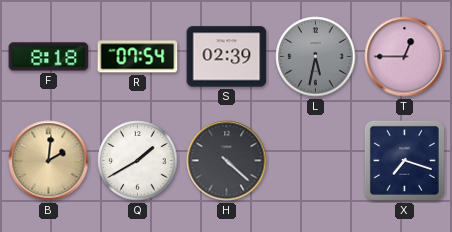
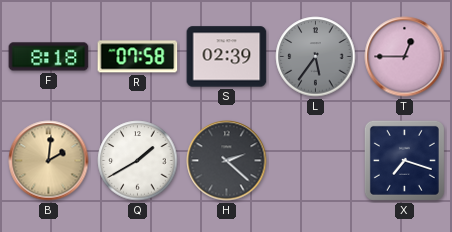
R: 07:54 -> 07:58 (138, 57)
L: 5:32 -> 5:36 (316, 57)
H: 4:22 -> 2:22 (227, 161)
